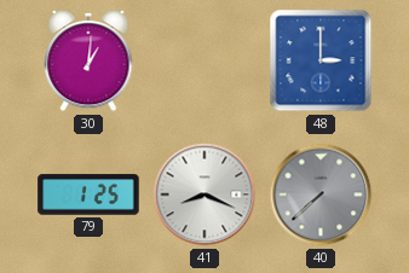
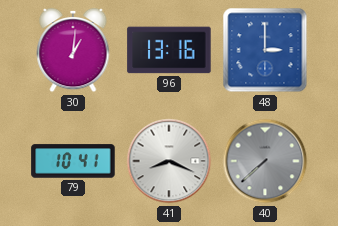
96: none -> 13:16 (169, 50)
79: 1:25 -> 10:41 (73, 161)
